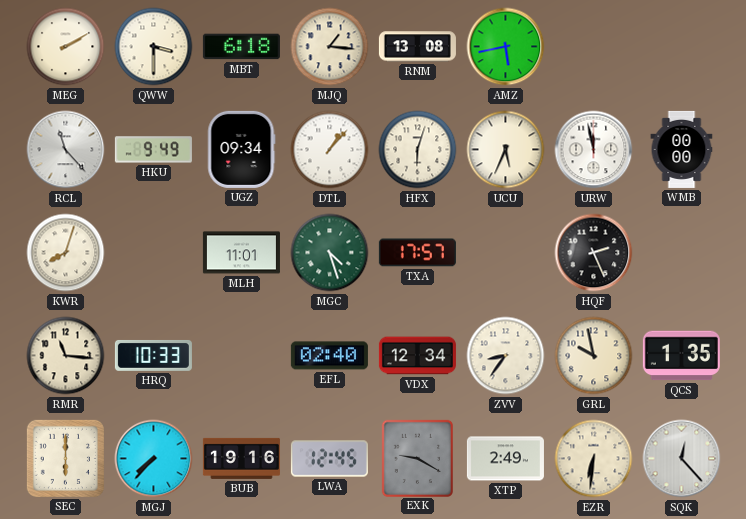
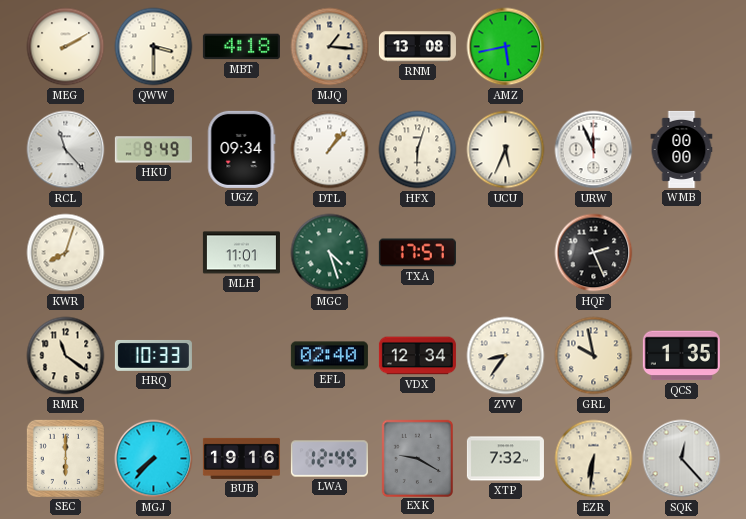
MBT: 6:18 -> 4:18 (241, 47)
URW: 11:58 -> 11:56 (594, 150)
RMR: 11:16 -> 11:21 (66, 356)
XTP: 2:49 -> 7:32 (505, 459)
